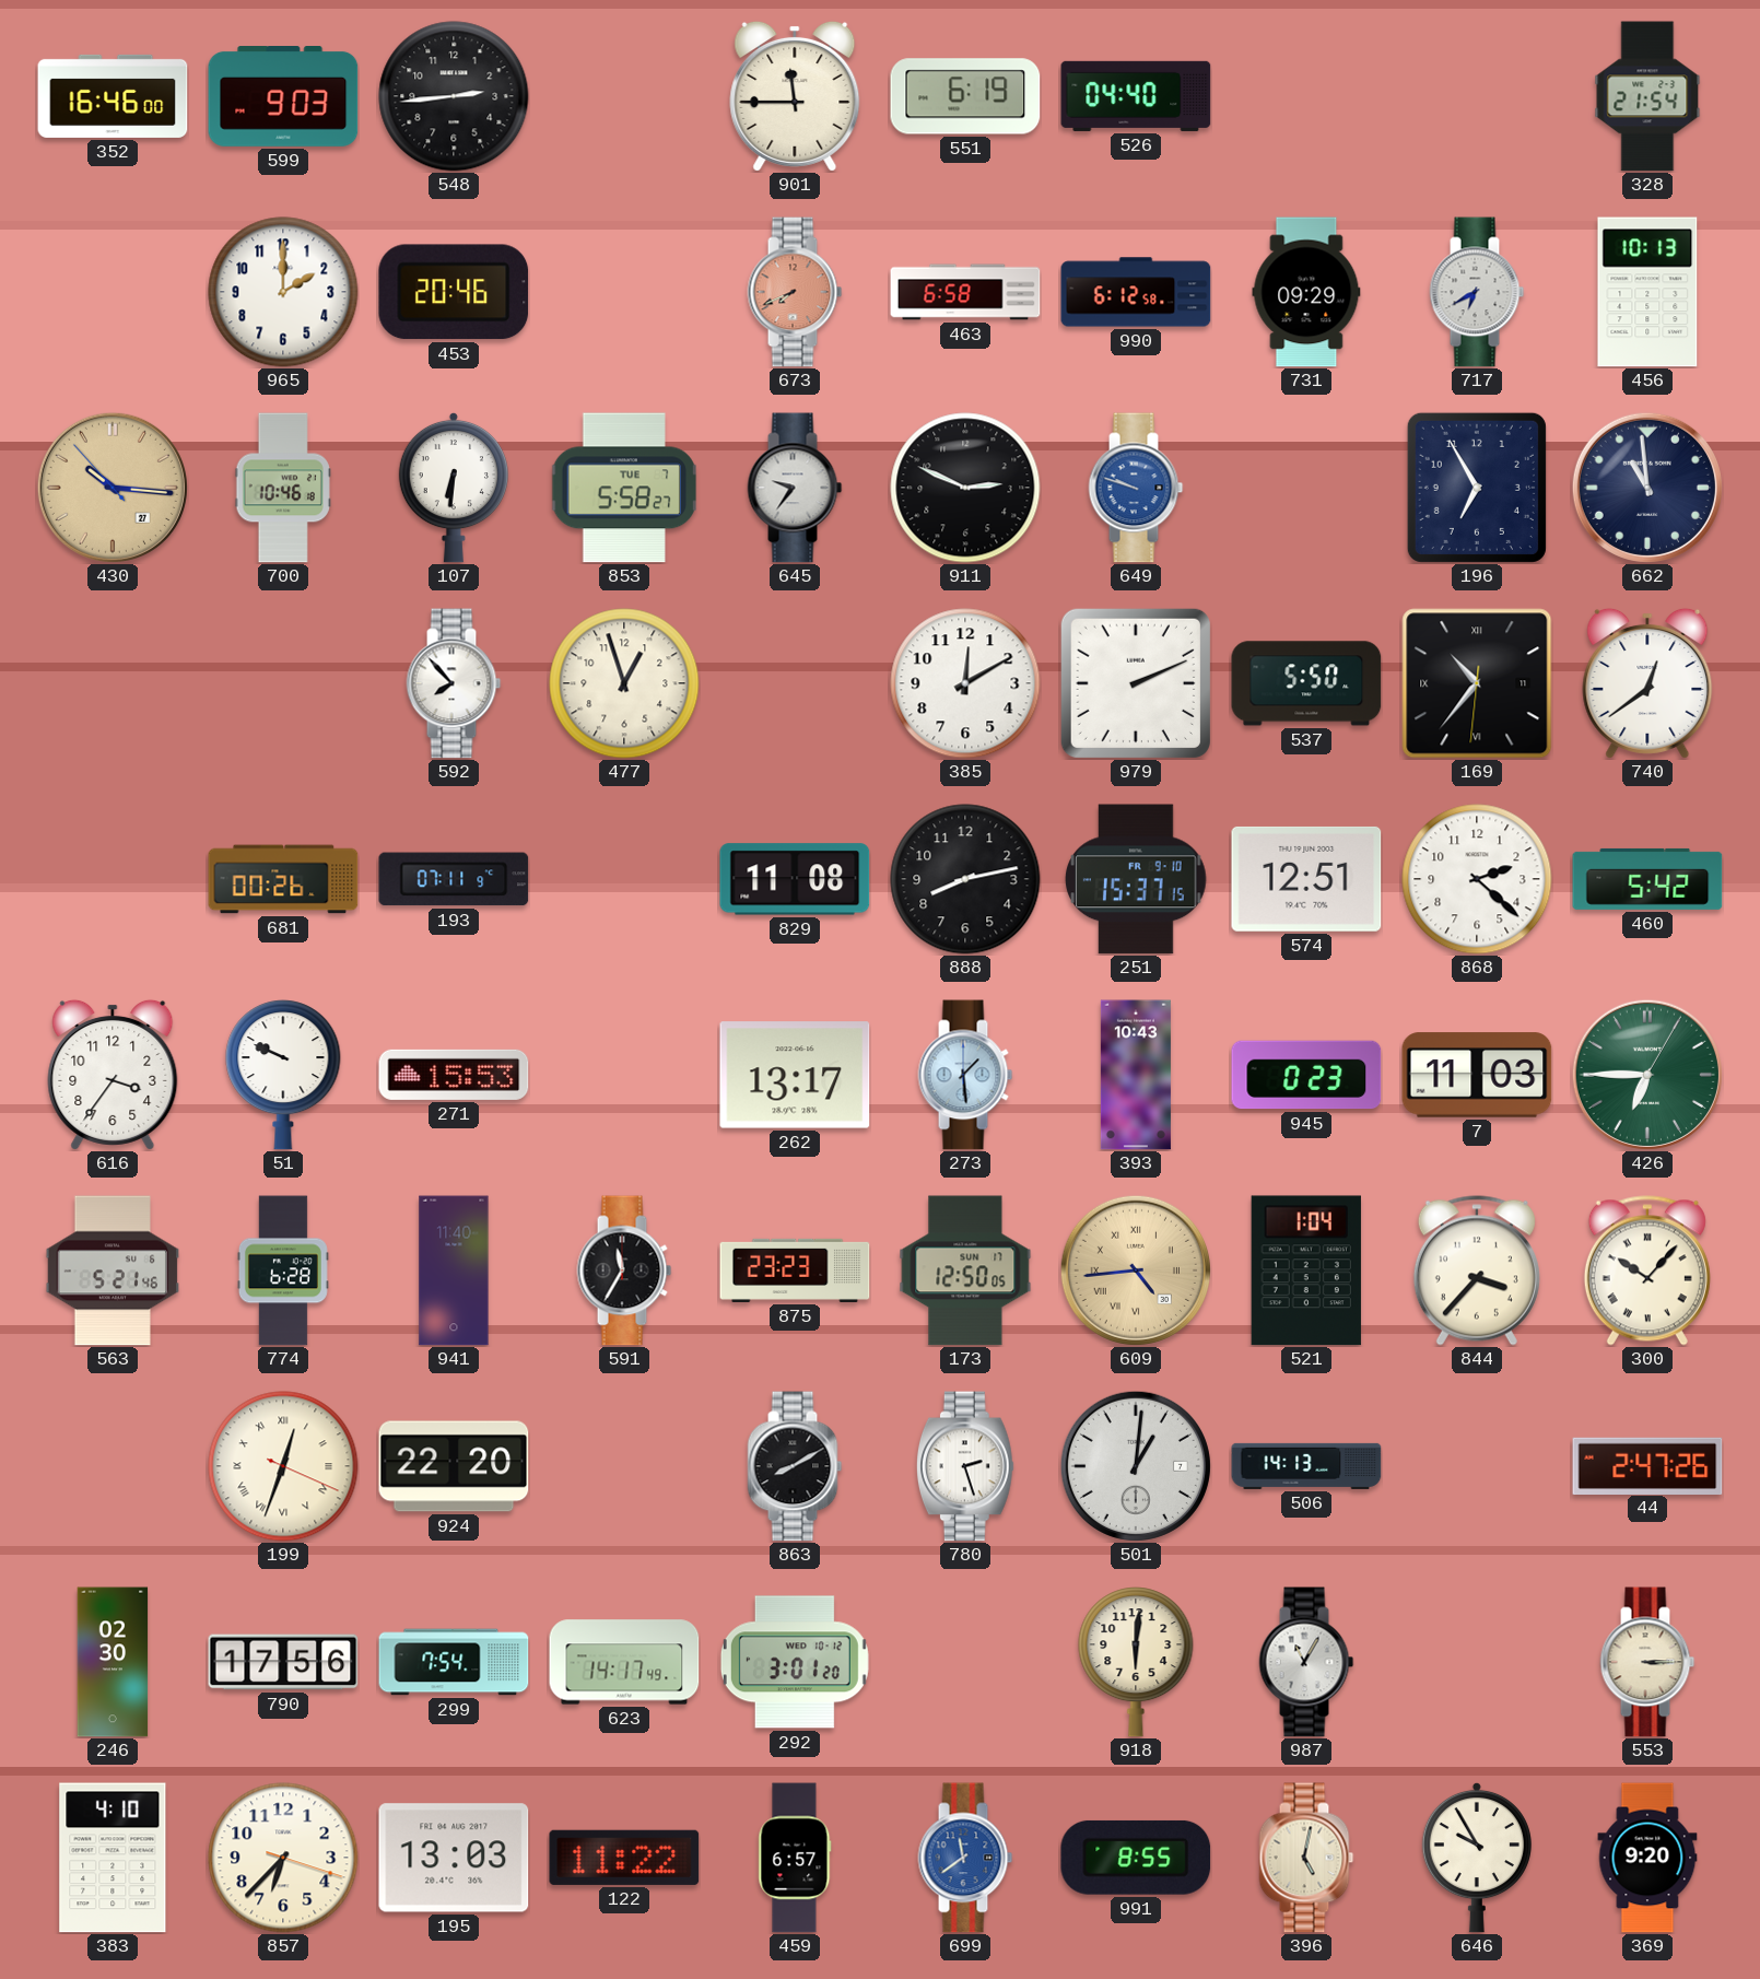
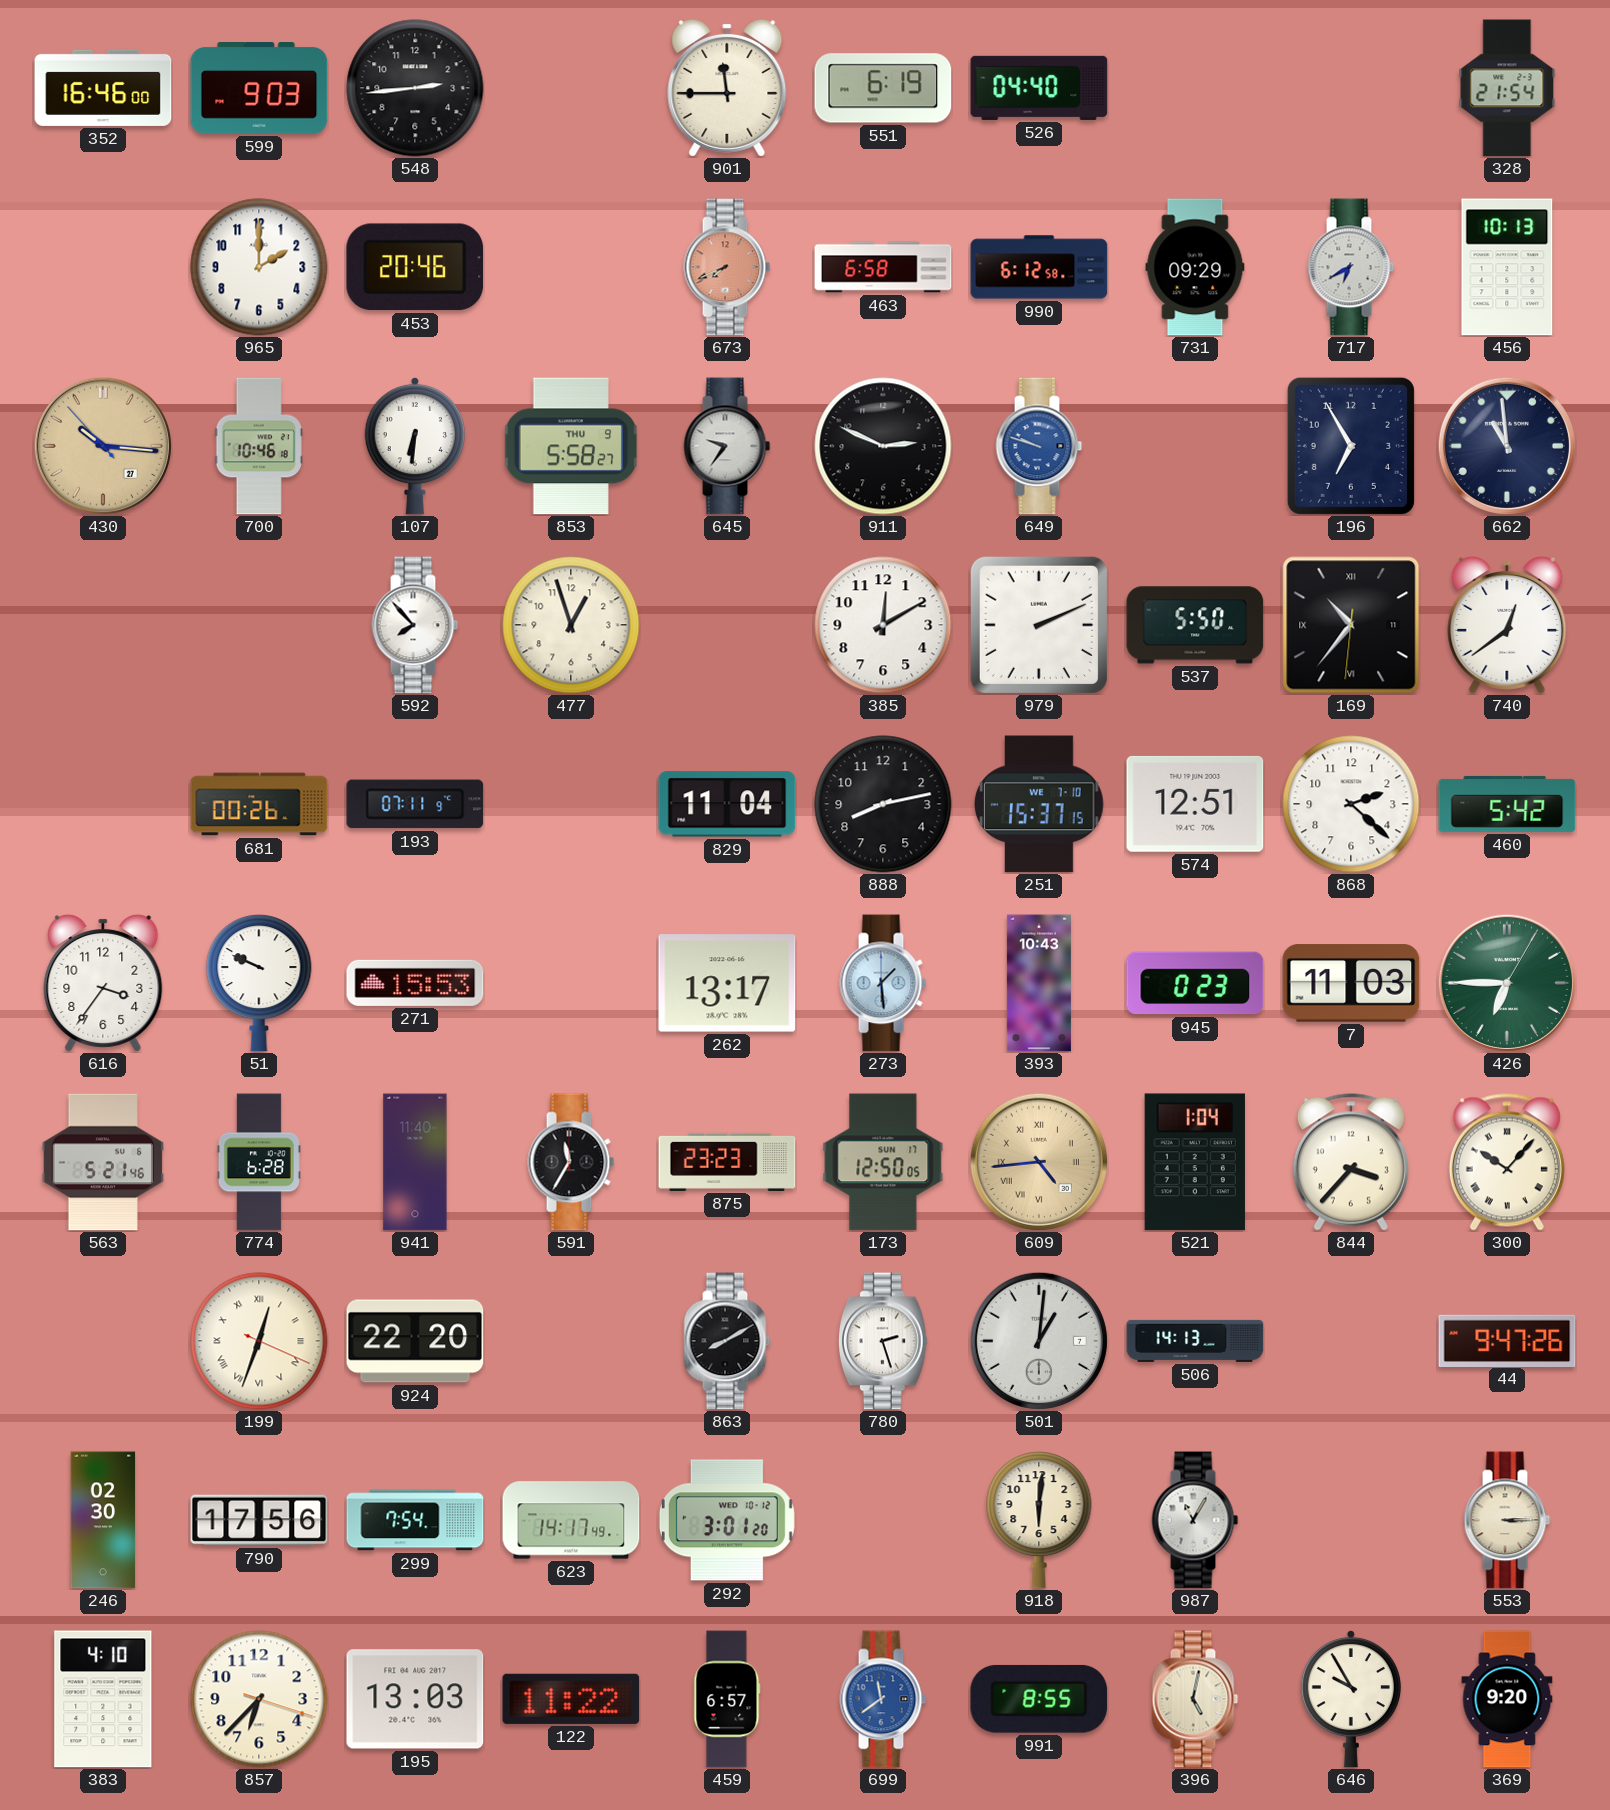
853 date: TUE 7 -> THU 9 (570, 446)
829: 11:08 -> 11:04 (727, 804)
251 date: FR 9-10 -> WE 7-10 (1040, 804)
44: 2:47 -> 9:47 (1507, 1340)
